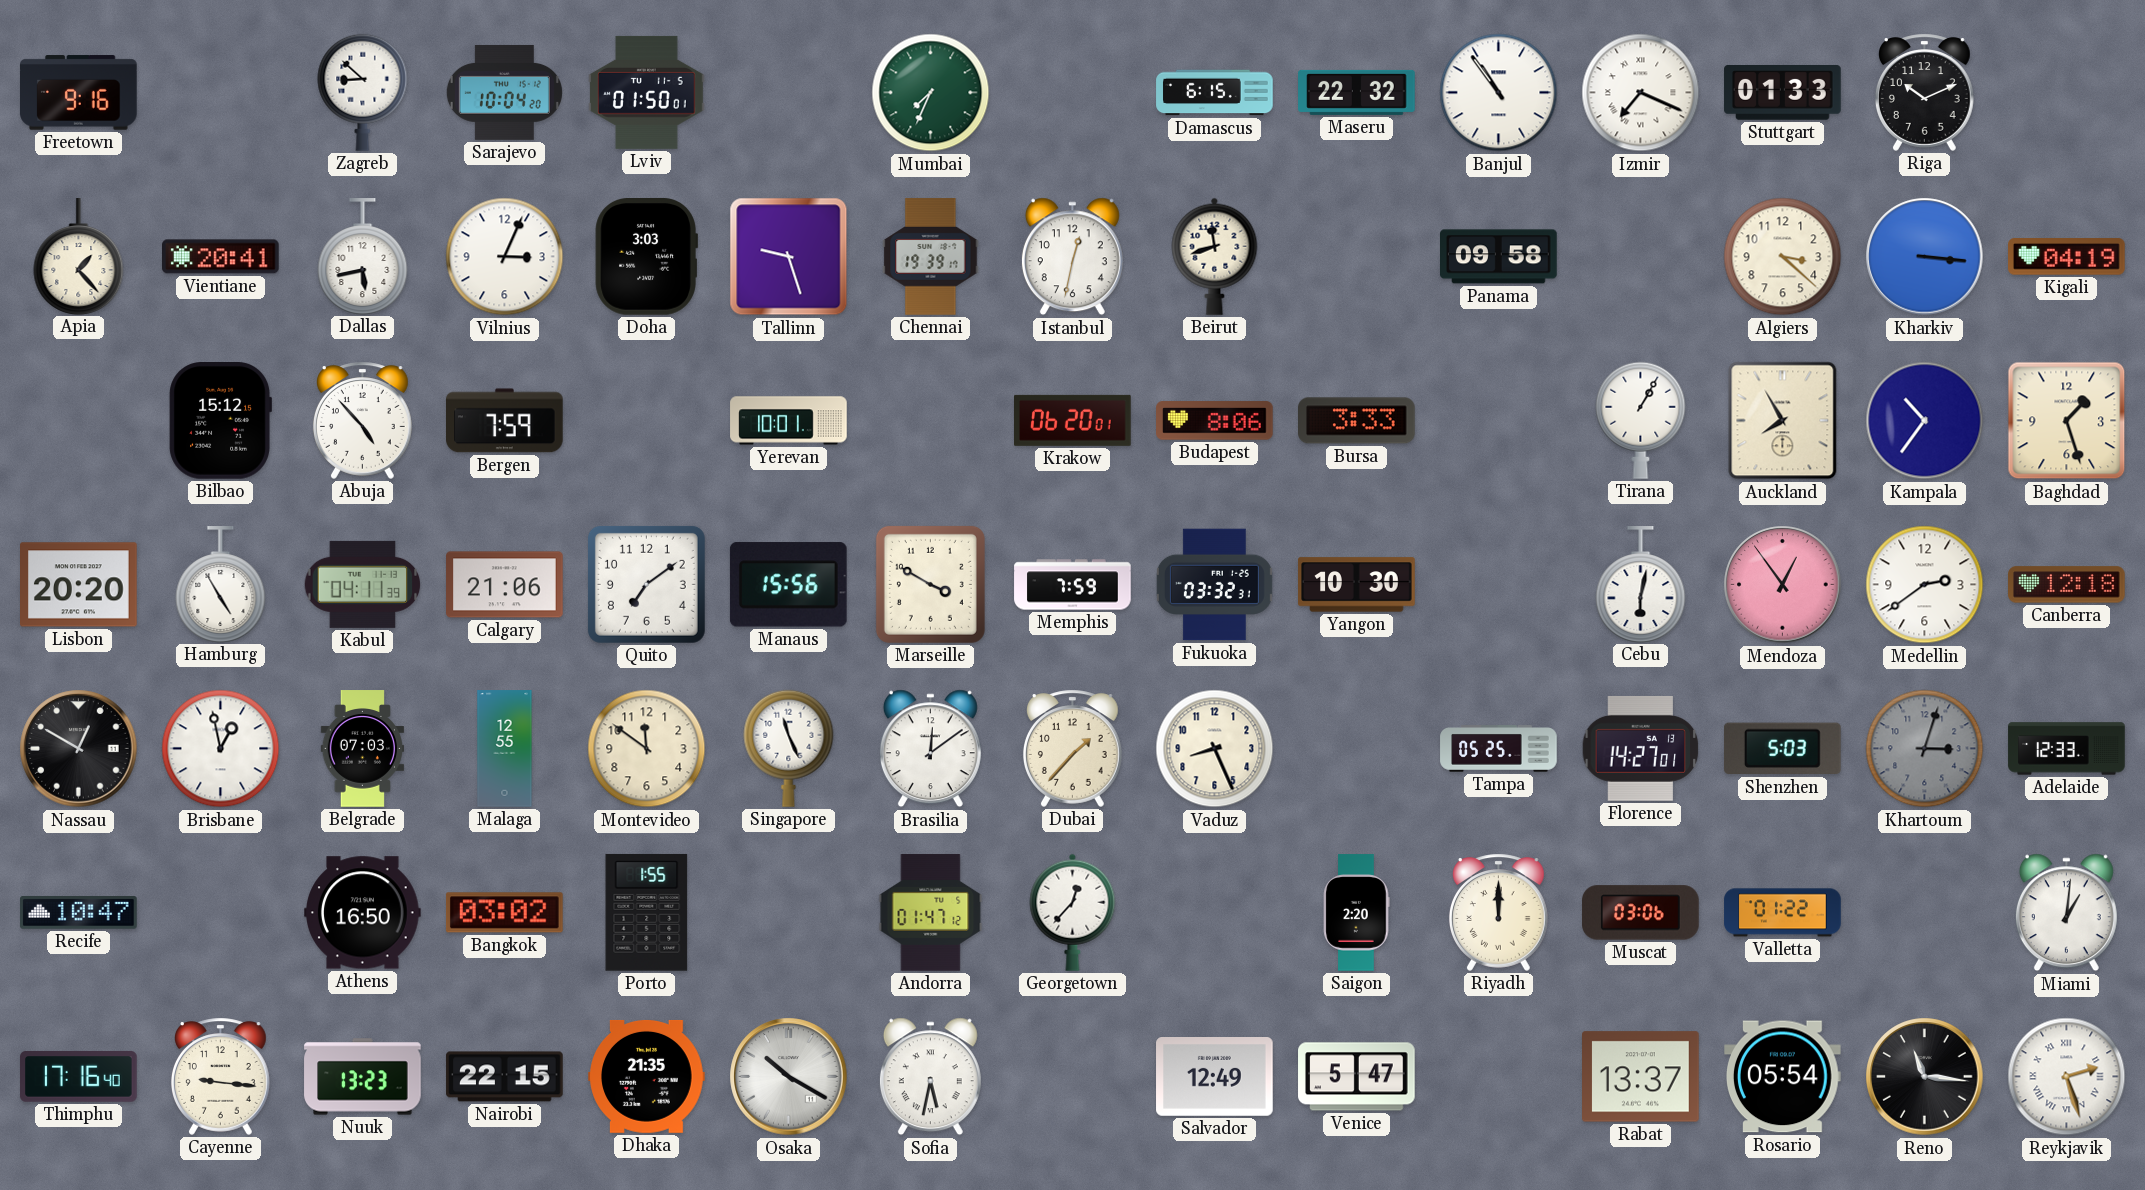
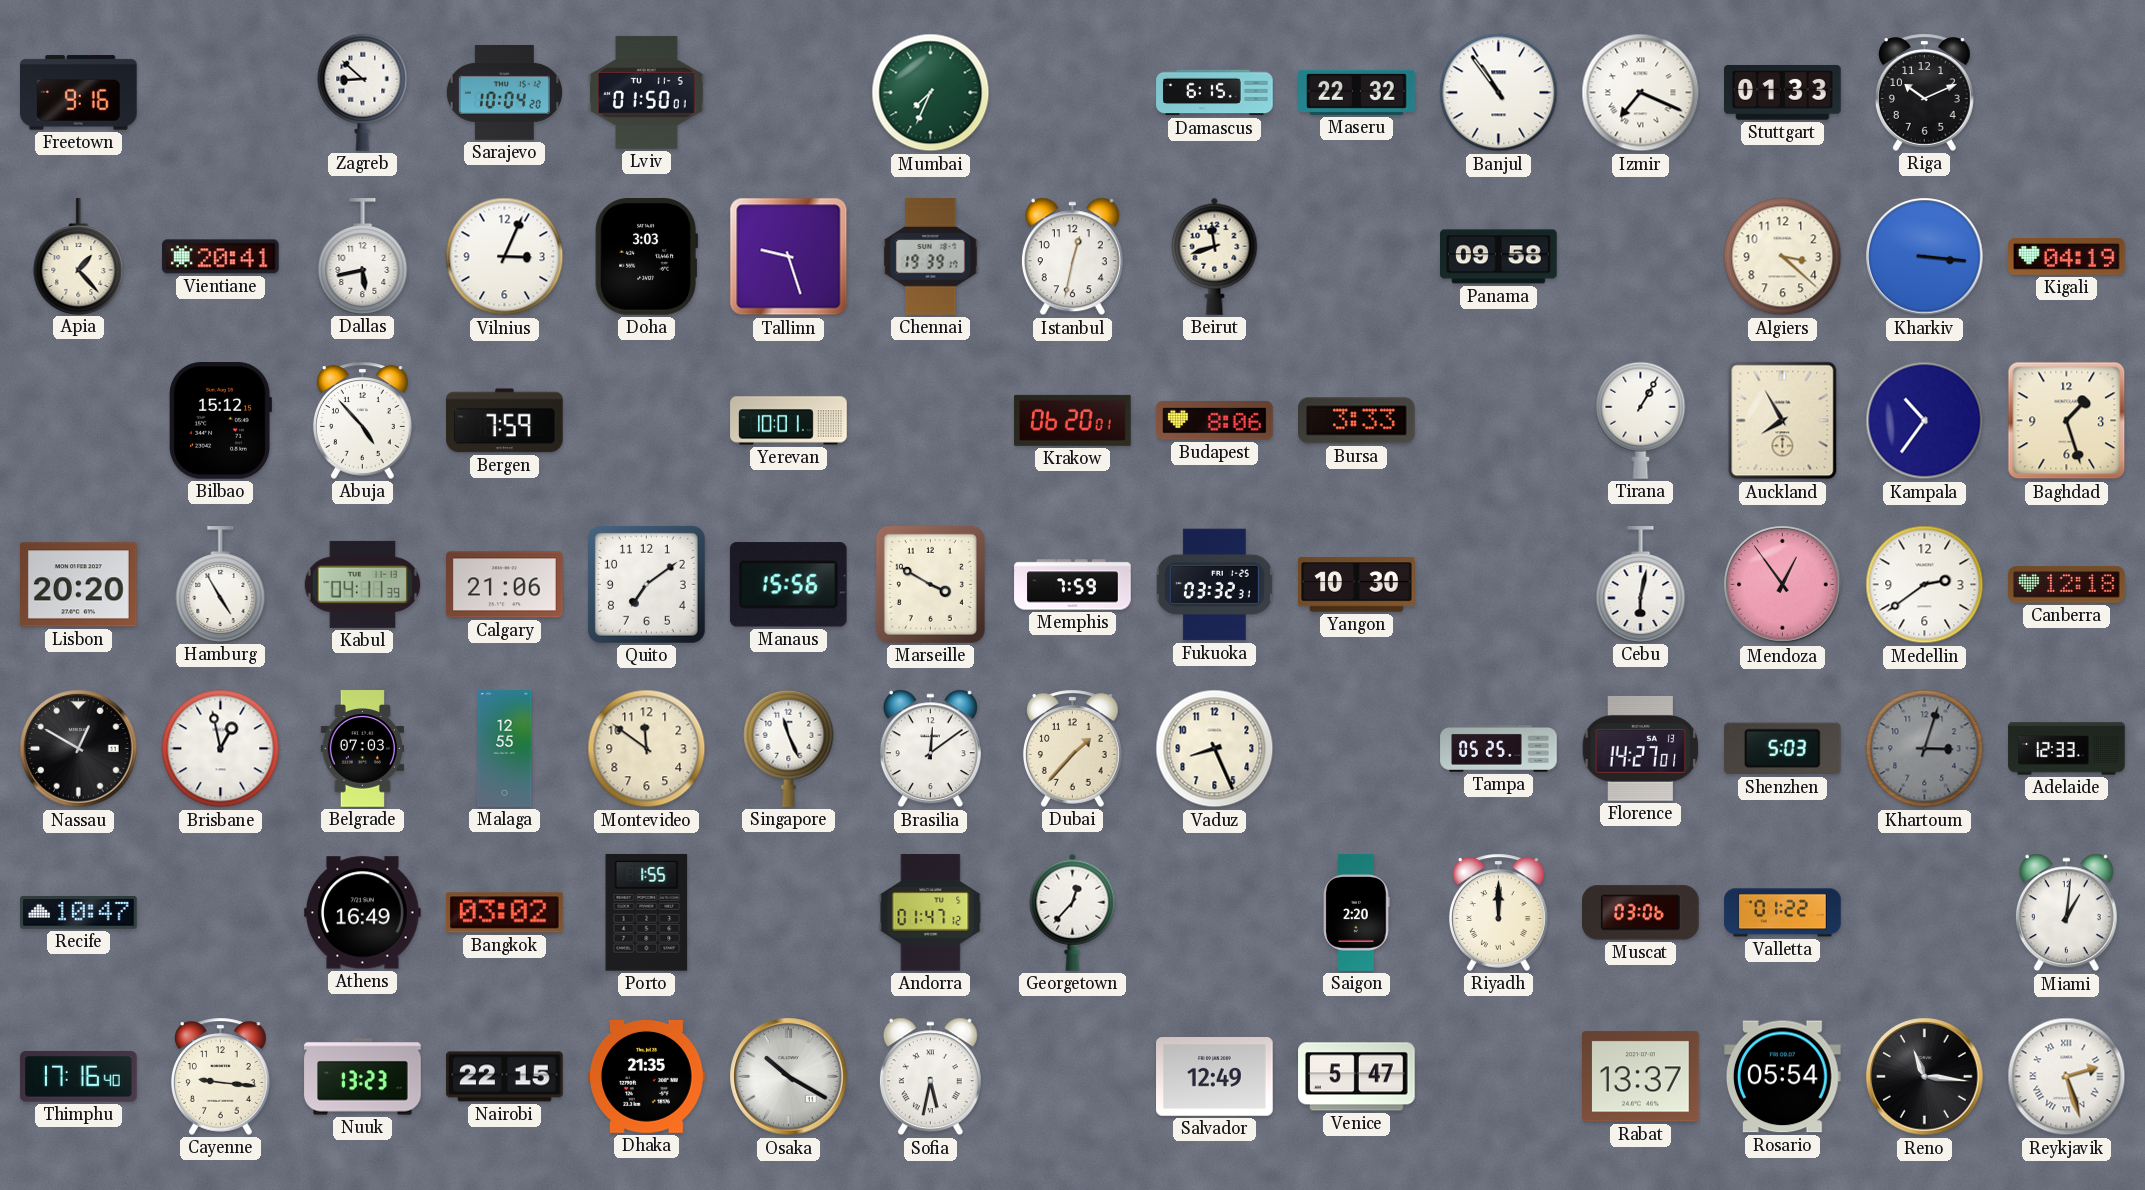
Athens: 16:50 -> 16:49 (363, 913)
